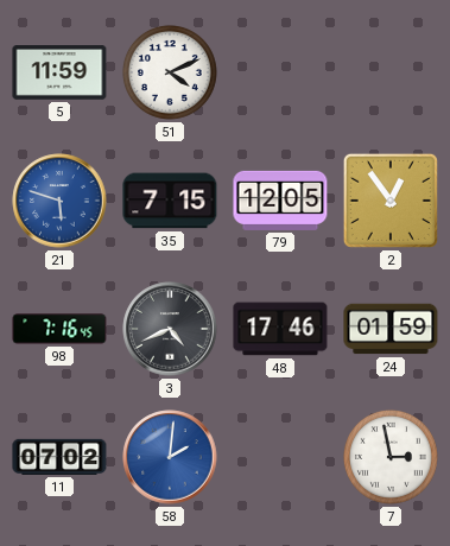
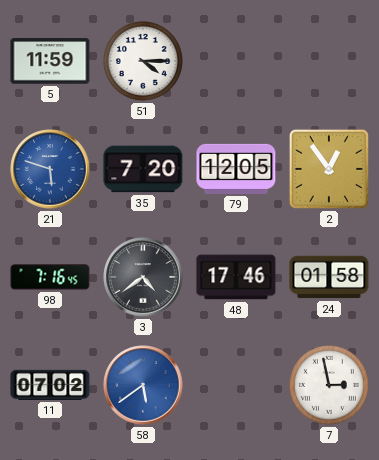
51: 4:11 -> 4:15 (143, 61)
35: 7:15 -> 7:20 (143, 169)
3: 4:41 -> 4:39 (143, 277)
24: 01:59 -> 01:58 (329, 277)
58: 2:01 -> 5:39 (143, 385)
